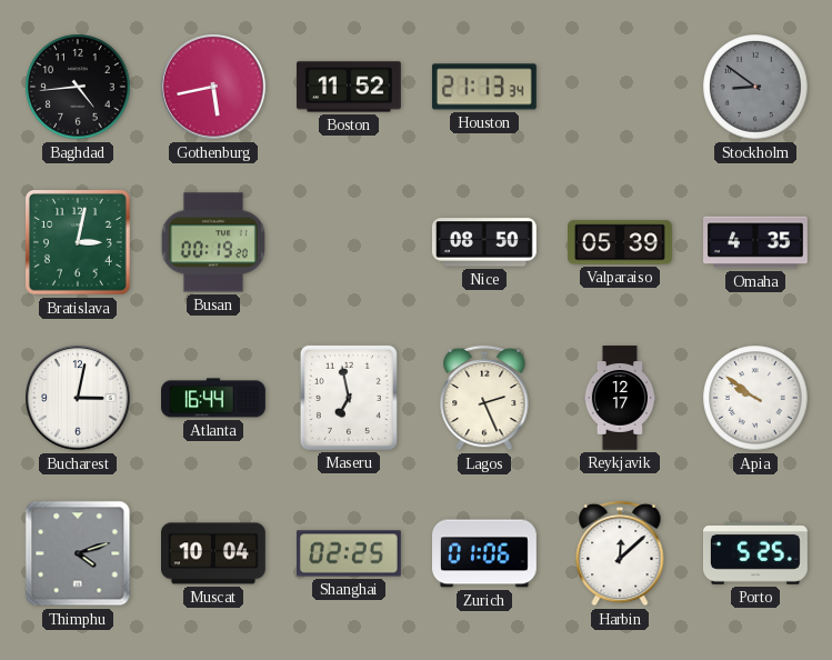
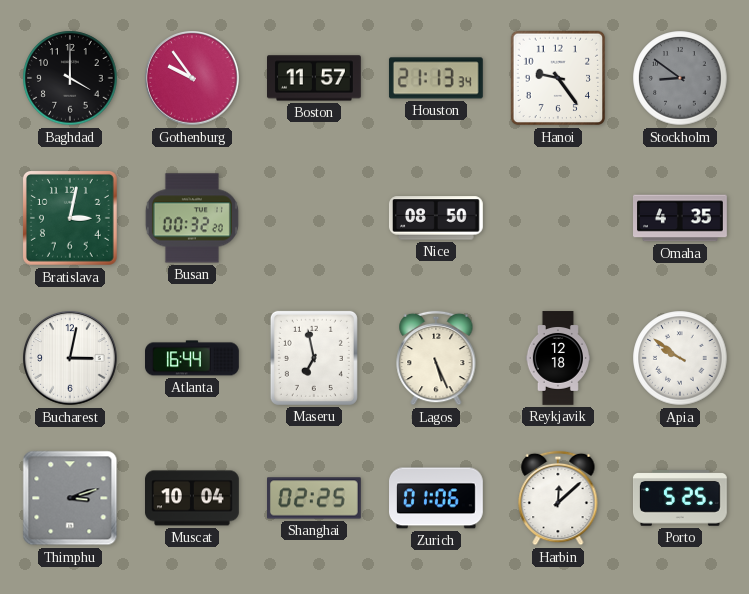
Baghdad: 4:44 -> 4:00 (70, 78)
Gothenburg: 5:43 -> 9:54 (193, 79)
Boston: 11:52 -> 11:57 (315, 78)
Hanoi: none -> 9:24 (558, 78)
Busan: 00:19 -> 00:32 (192, 218)
Valparaiso: 05:39 -> none (621, 242)
Lagos: 2:26 -> 5:26 (436, 358)
Reykjavik: 12:17 -> 12:18 (557, 358)
Thimphu: 4:12 -> 3:12 (70, 498)
